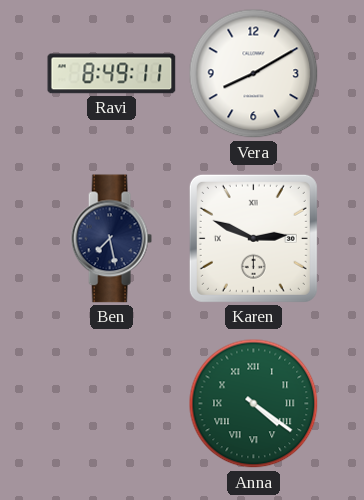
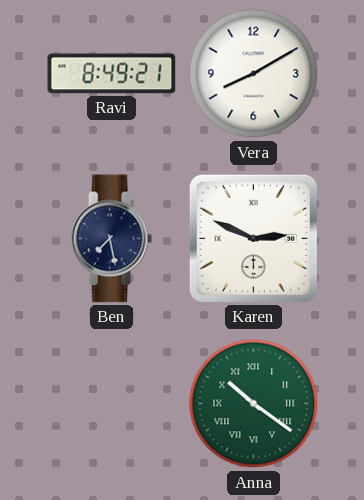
Ravi: 8:49:11 -> 8:49:21 (112, 74)
Anna: 4:21 -> 10:21 (254, 404)
